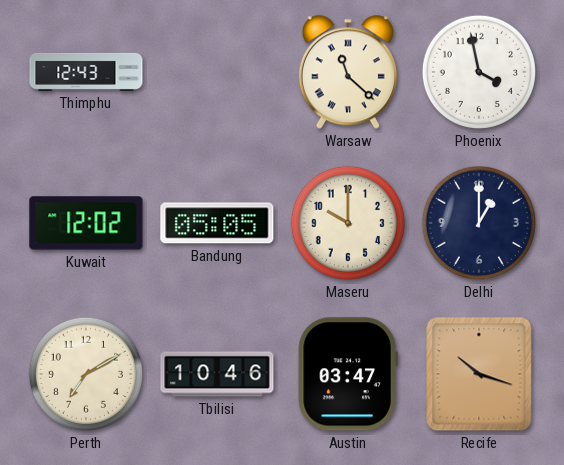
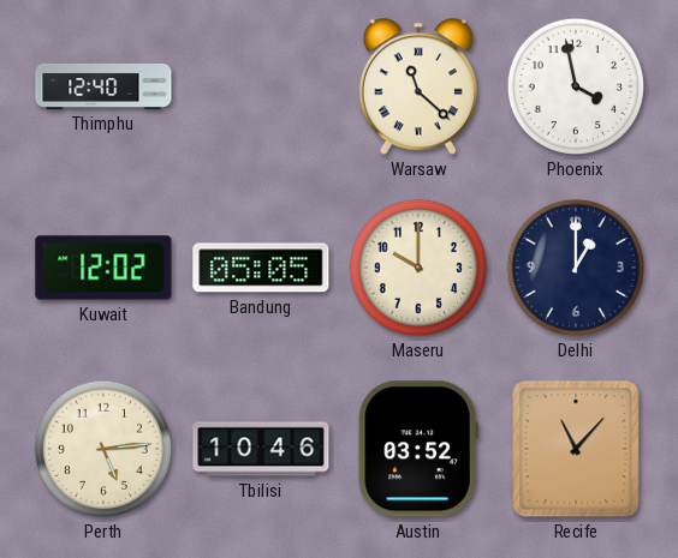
Thimphu: 12:43 -> 12:40 (103, 86)
Perth: 7:10 -> 5:14 (103, 449)
Austin: 03:47 -> 03:52 (418, 449)
Recife: 10:18 -> 11:07 (576, 449)
